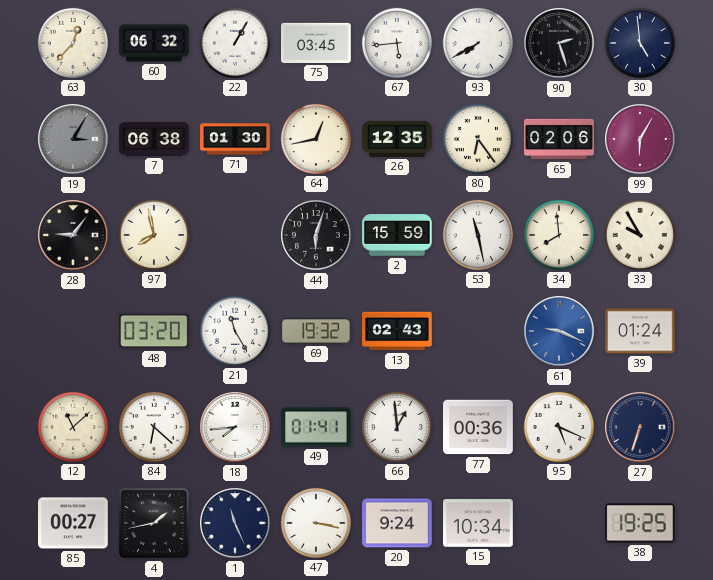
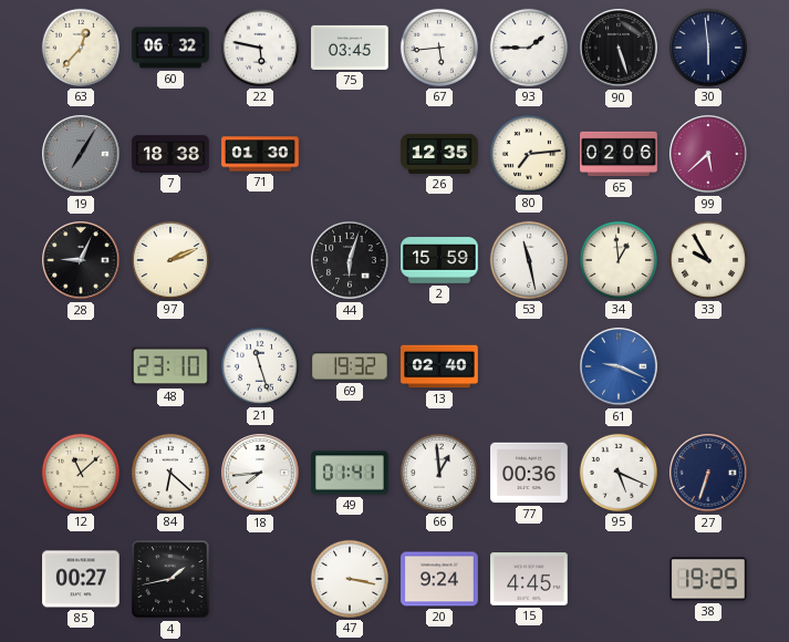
22: 1:05 -> 5:47 (260, 48)
93: 7:40 -> 1:45 (529, 48)
90: 2:27 -> 5:27 (619, 48)
30: 4:59 -> 5:59 (708, 48)
19: 3:05 -> 7:05 (81, 154)
7: 06:38 -> 18:38 (170, 154)
64: 12:43 -> none (316, 139)
80: 6:24 -> 7:14 (529, 154)
99: 6:05 -> 5:38 (708, 154)
28: 9:06 -> 9:04 (81, 260)
97: 7:58 -> 2:11 (170, 260)
34: 7:59 -> 12:59 (619, 260)
48: 03:20 -> 23:10 (172, 366)
21: 11:25 -> 11:27 (260, 366)
13: 02:43 -> 02:40 (439, 366)
39: 01:24 -> none (640, 331)
1: 11:26 -> none (235, 523)
15: 10:34 -> 4:45 (529, 579)
